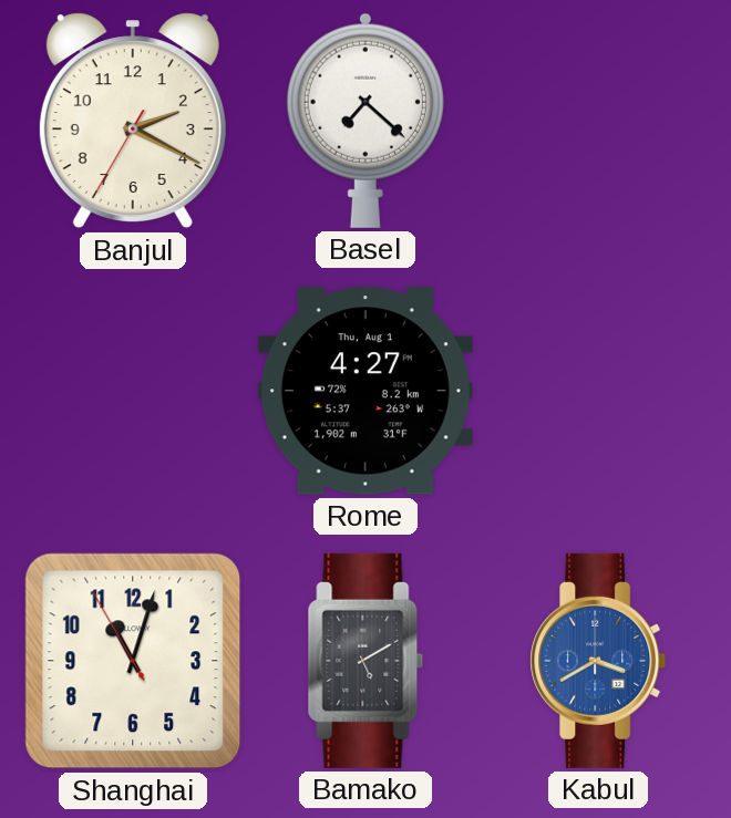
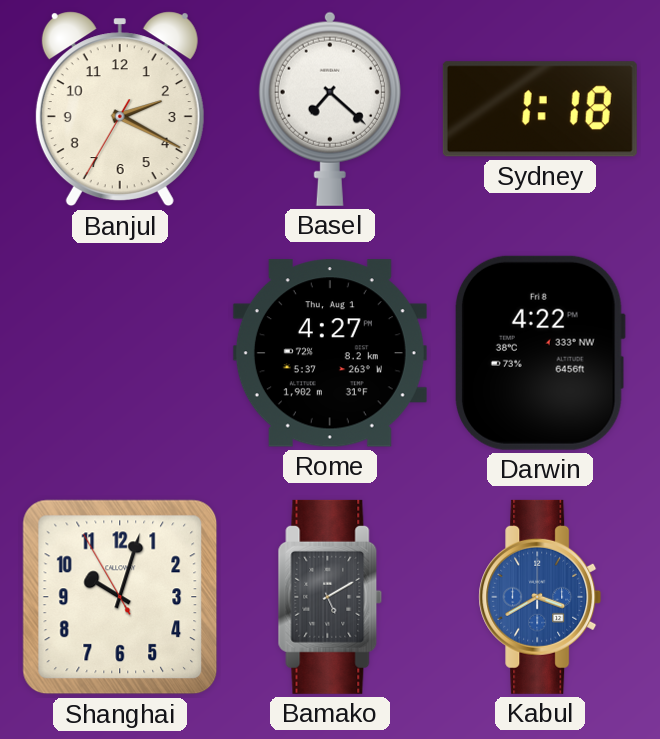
Sydney: none -> 1:18 (540, 109)
Darwin: none -> 4:22 (539, 353)
Shanghai: 11:02 -> 10:02 (120, 597)
